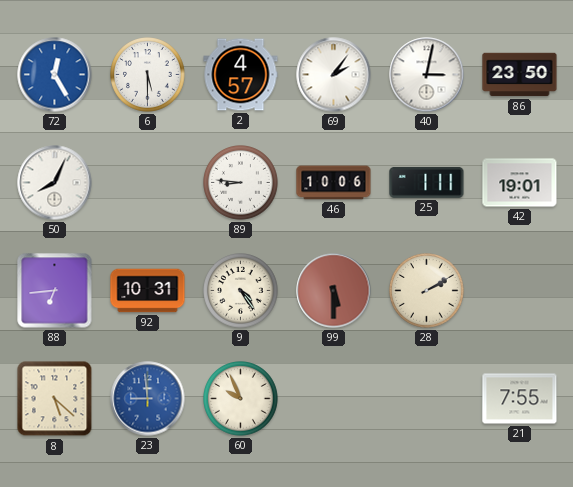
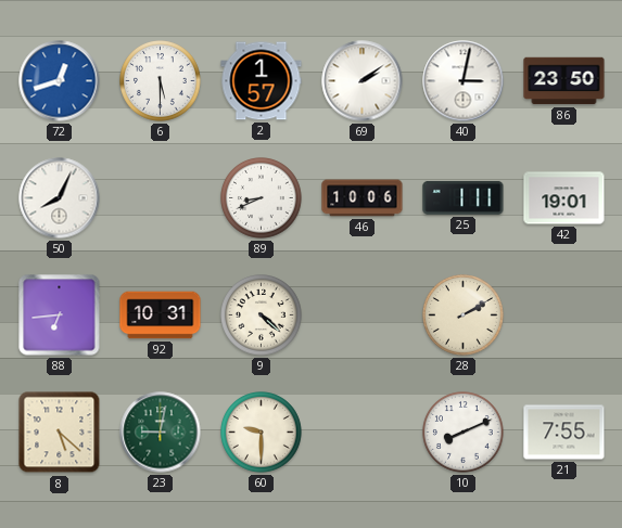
72: 12:25 -> 12:42 (60, 81)
2: 4:57 -> 1:57 (262, 81)
69: 2:06 -> 2:09 (363, 81)
89: 8:46 -> 8:41 (262, 198)
9: 4:24 -> 4:22 (262, 315)
99: 5:30 -> none (334, 291)
23: 8:59 -> 9:02 (161, 433)
23 dial: blue -> green (161, 433)
60: 9:56 -> 9:30 (262, 433)
10: none -> 8:11 (464, 433)
